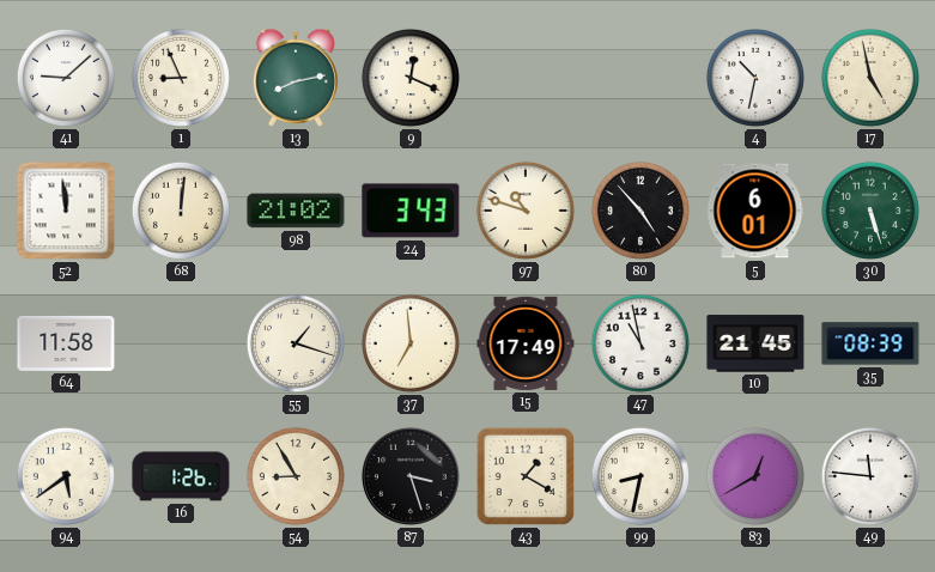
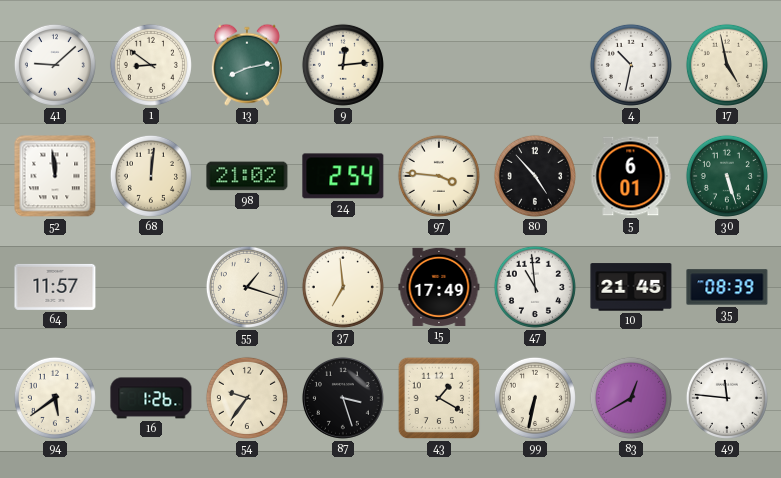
1: 8:56 -> 8:51 (151, 65)
9: 12:19 -> 12:14 (343, 65)
24: 3:43 -> 2:54 (343, 176)
97: 10:48 -> 3:46 (439, 176)
64: 11:58 -> 11:57 (55, 287)
47: 10:58 -> 10:59 (535, 287)
54: 8:55 -> 9:36 (247, 398)
99: 8:32 -> 6:32 (535, 398)
